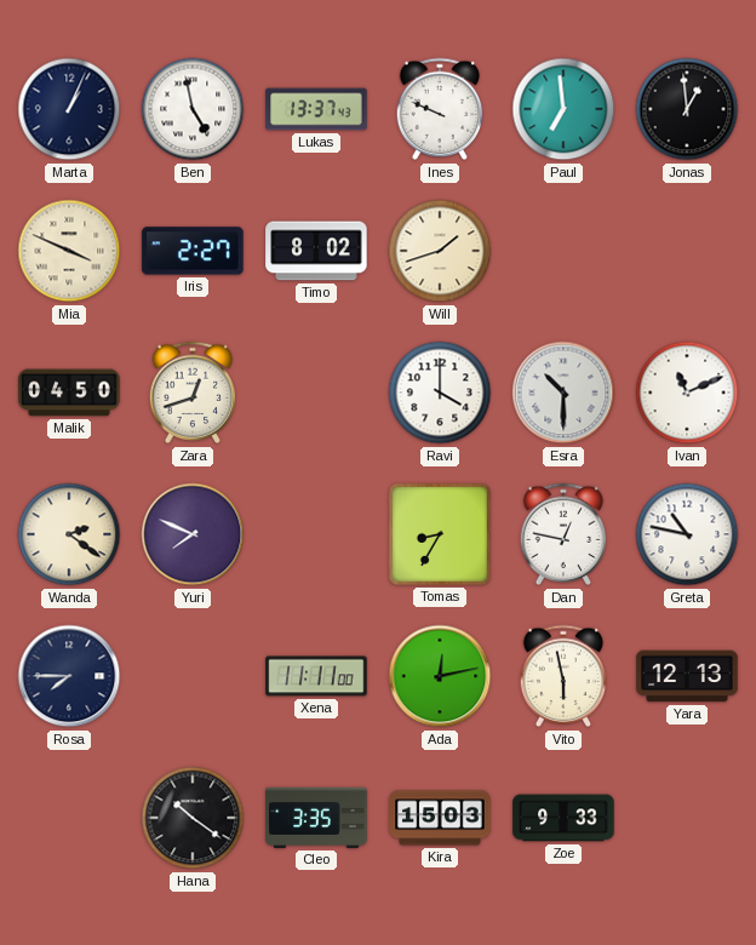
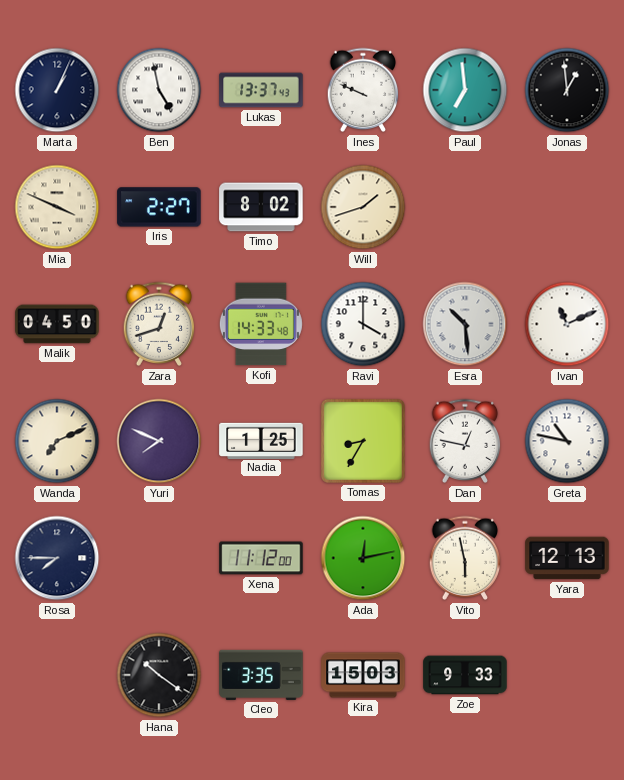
Kofi: none -> 14:33 (261, 324)
Esra: 10:30 -> 10:29 (465, 324)
Wanda: 2:21 -> 7:11 (57, 441)
Nadia: none -> 1:25 (261, 440)
Xena: 11:11 -> 11:12 (261, 558)
